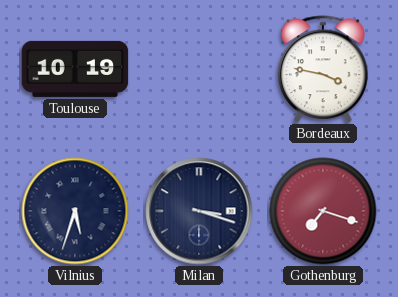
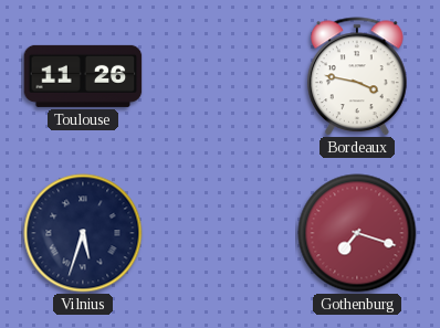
Toulouse: 10:19 -> 11:26 (83, 76)
Milan: 3:18 -> none (199, 211)
